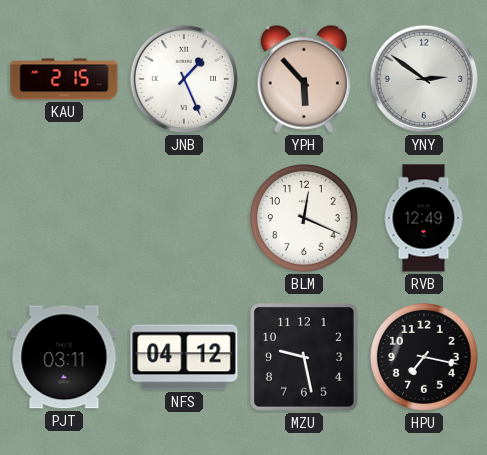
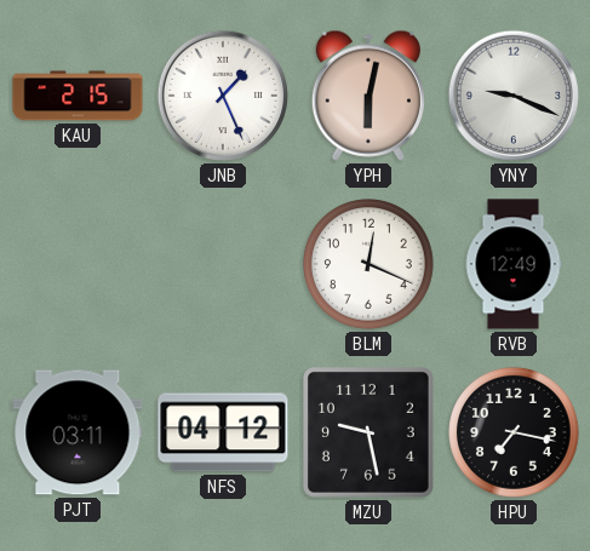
YPH: 5:53 -> 6:02 (368, 96)
YNY: 2:51 -> 9:19 (514, 96)
